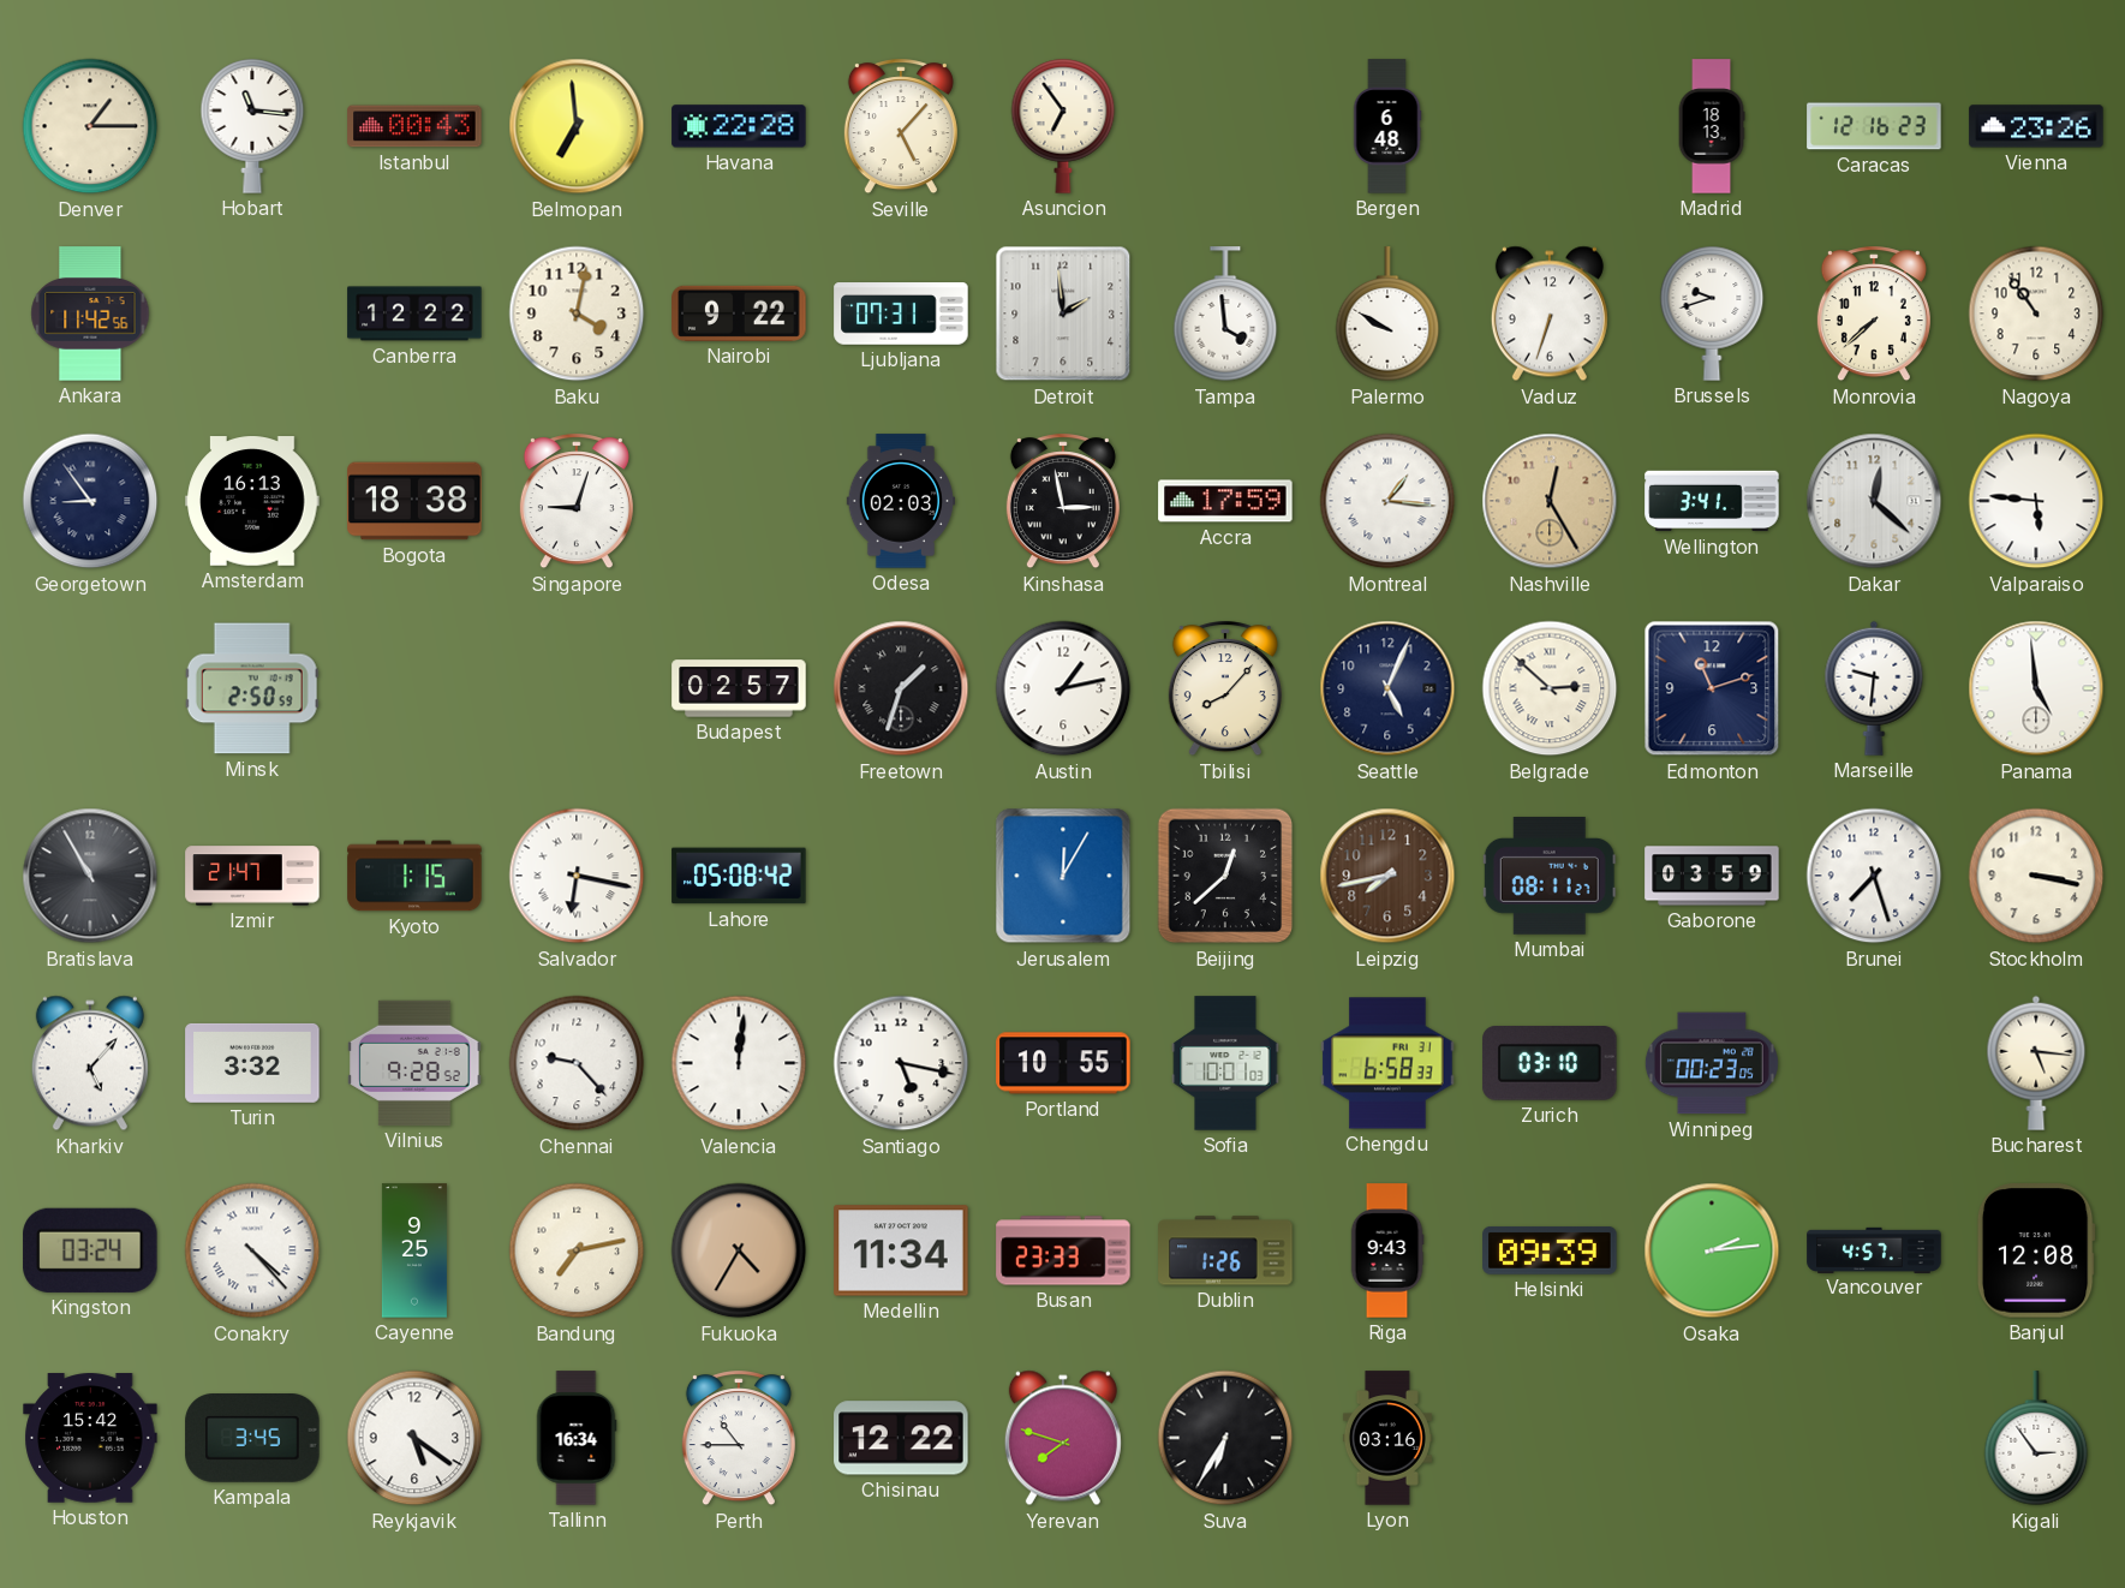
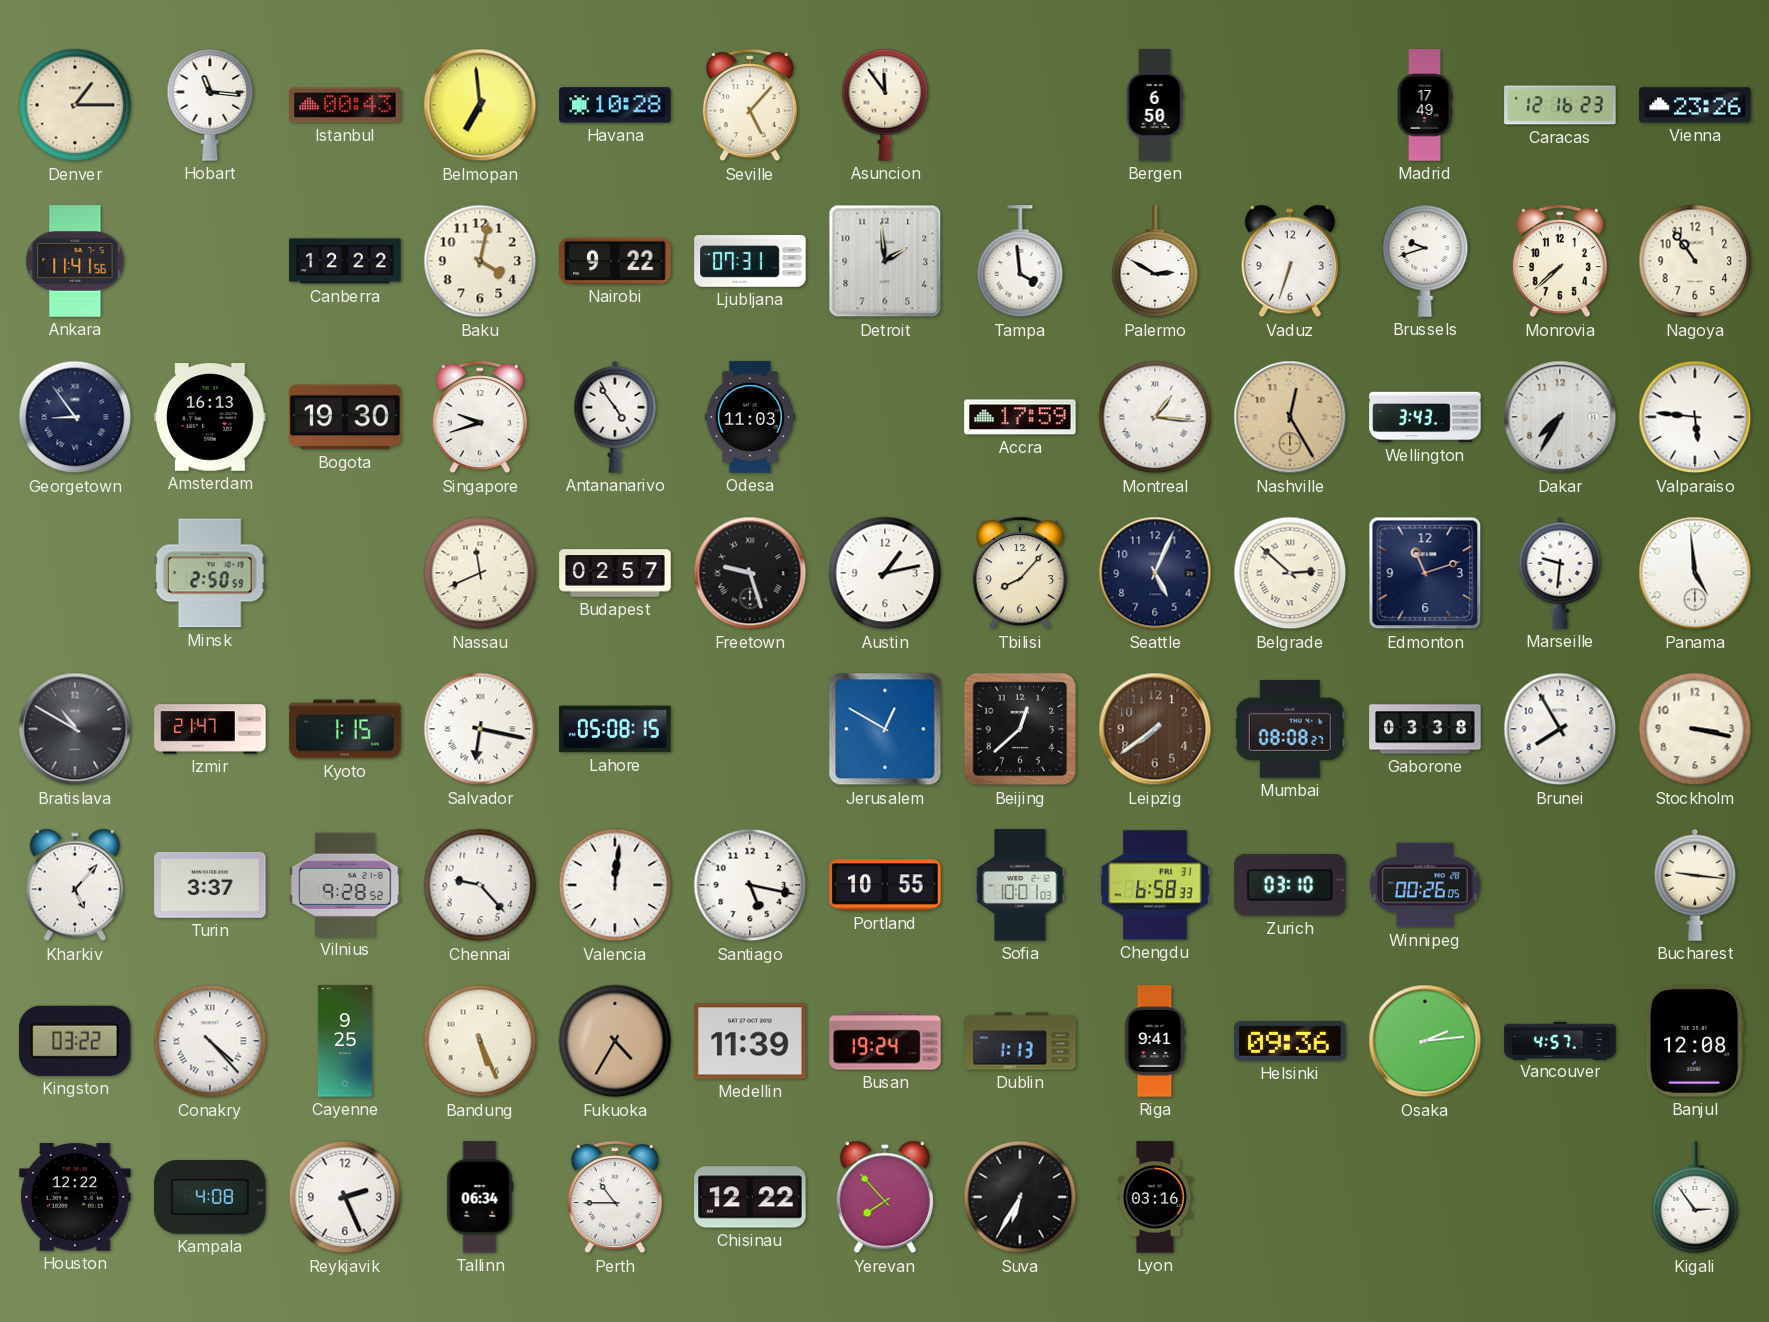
Havana: 22:28 -> 10:28 (615, 105)
Asuncion: 6:54 -> 11:54 (885, 105)
Bergen: 6:48 -> 6:50 (1155, 105)
Madrid: 18:13 -> 17:49 (1425, 105)
Ankara: 11:42 -> 11:41 (75, 261)
Palermo: 9:50 -> 2:50 (1155, 262)
Bogota: 18:38 -> 19:30 (345, 417)
Singapore: 9:03 -> 9:42 (480, 418)
Antananarivo: none -> 4:54 (615, 417)
Odesa: 02:03 -> 11:03 (749, 417)
Kinshasa: 2:58 -> none (1063, 502)
Wellington: 3:41 -> 3:43 (1425, 417)
Dakar: 12:22 -> 7:35 (1560, 417)
Nassau: none -> 11:41 (480, 573)
Freetown: 1:33 -> 9:27 (750, 573)
Bratislava: 10:55 -> 10:50 (75, 729)
Lahore: 05:08:42 -> 05:08:15 (615, 729)
Jerusalem: 12:05 -> 12:50 (885, 729)
Leipzig: 7:43 -> 7:39 (1155, 729)
Mumbai: 08:11 -> 08:08 (1290, 729)
Gaborone: 03:59 -> 03:38 (1425, 729)
Brunei: 7:27 -> 7:55 (1560, 729)
Turin: 3:32 -> 3:37 (210, 885)
Winnipeg: 00:23 -> 00:26 (1425, 885)
Bucharest: 5:16 -> 9:16 (1695, 885)
Kingston: 03:24 -> 03:22 (75, 1041)
Bandung: 7:13 -> 5:26 (480, 1041)
Medellin: 11:34 -> 11:39 (750, 1041)
Busan: 23:33 -> 19:24 (885, 1041)
Dublin: 1:26 -> 1:13 (1020, 1041)
Riga: 9:43 -> 9:41 (1155, 1041)
Helsinki: 09:39 -> 09:36 (1290, 1041)
Houston: 15:42 -> 12:22 (75, 1197)
Kampala: 3:45 -> 4:08 (210, 1198)
Reykjavik: 5:21 -> 2:26 (345, 1197)
Tallinn: 16:34 -> 06:34 (480, 1197)
Yerevan: 7:48 -> 7:53 (885, 1197)
